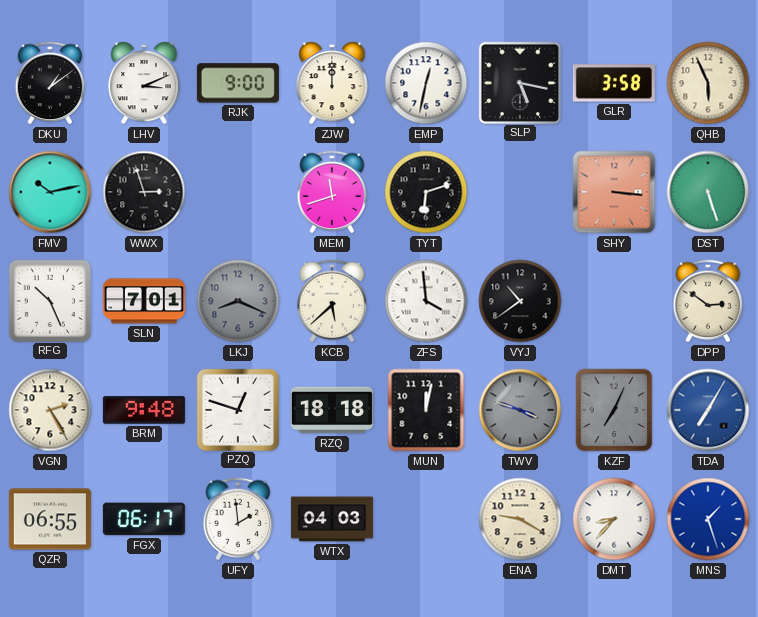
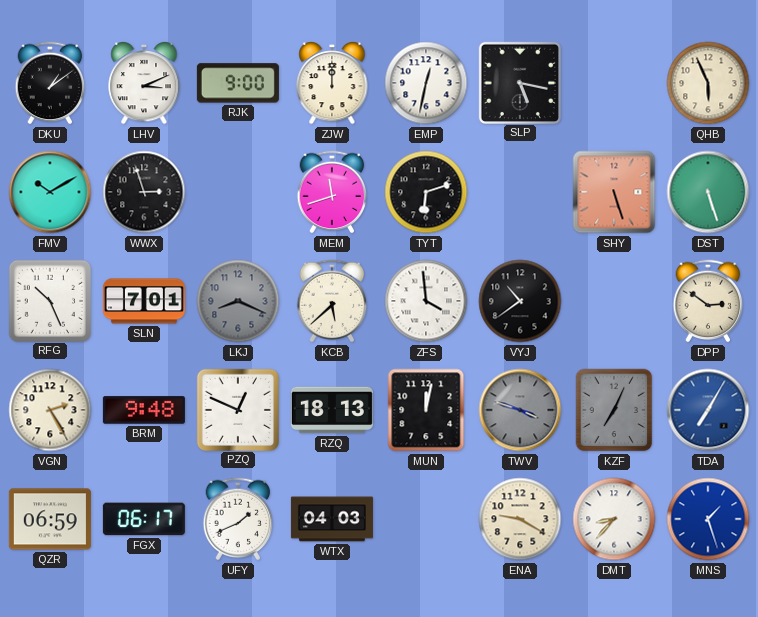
GLR: 3:58 -> none (614, 83)
FMV: 10:13 -> 10:10 (50, 192)
SHY: 3:16 -> 5:27 (614, 192)
PZQ: 12:48 -> 12:49 (237, 409)
RZQ: 18:18 -> 18:13 (332, 410)
QZR: 06:55 -> 06:59 (50, 519)
UFY: 1:59 -> 1:41 (238, 519)
